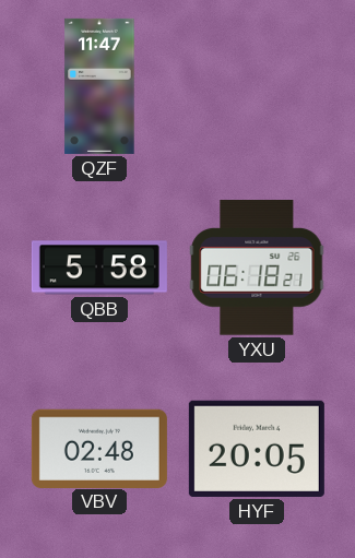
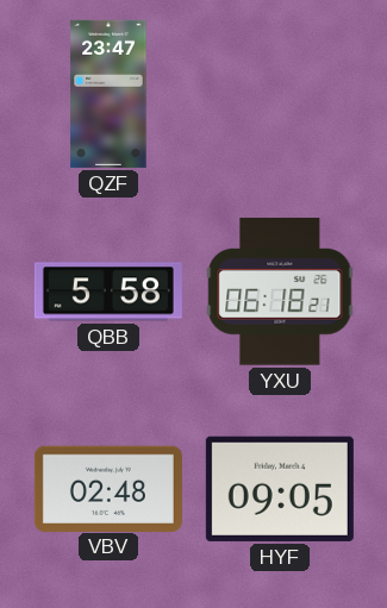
QZF: 11:47 -> 23:47 (108, 94)
HYF: 20:05 -> 09:05 (280, 489)
